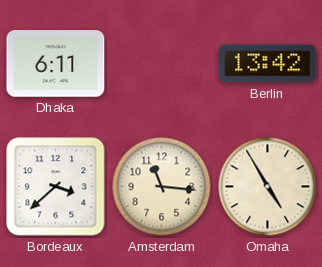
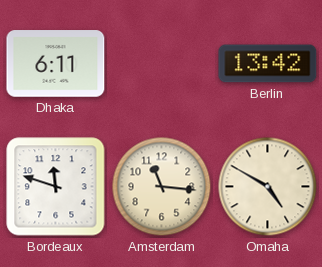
Bordeaux: 3:38 -> 11:48 (56, 187)
Omaha: 4:55 -> 4:50 (268, 187)
